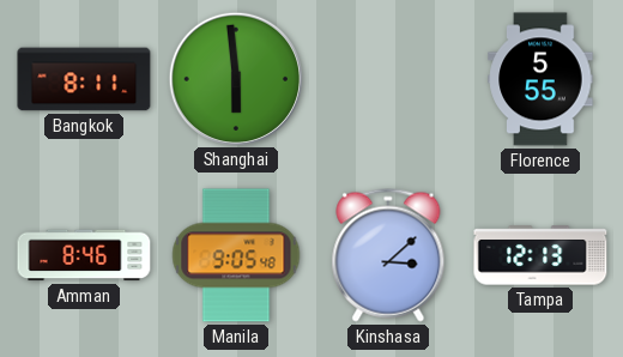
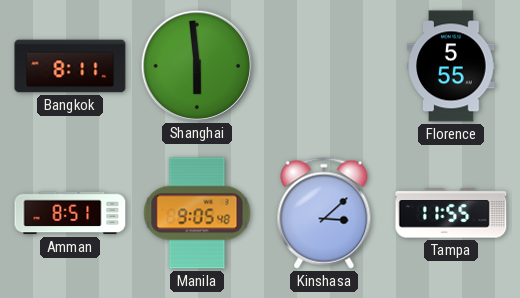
Amman: 8:46 -> 8:51 (70, 213)
Tampa: 12:13 -> 11:55 (451, 213)
